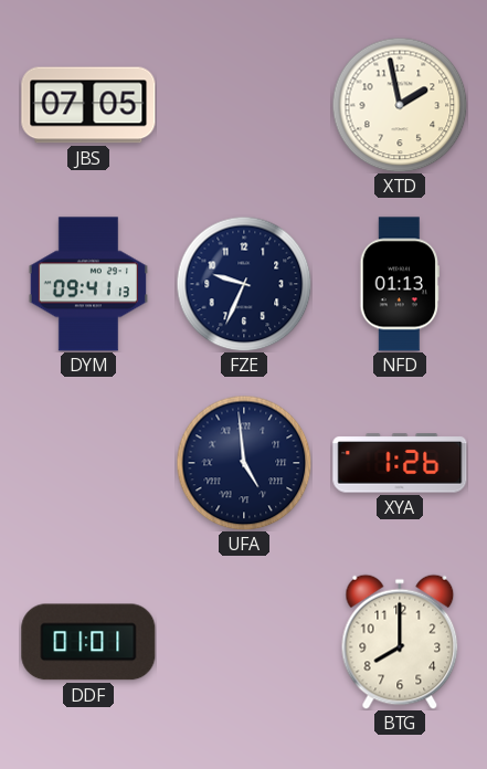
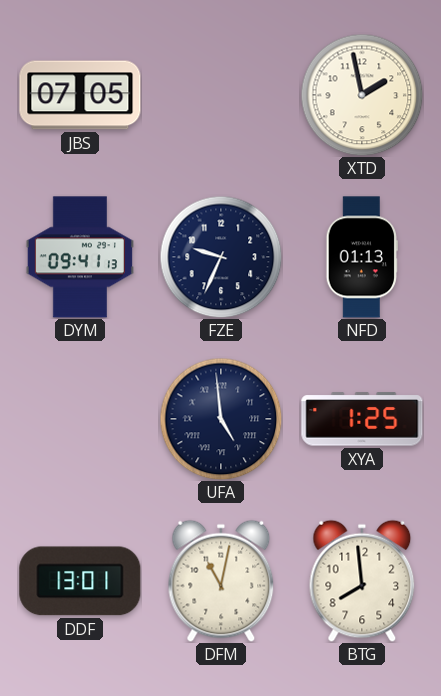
XYA: 1:26 -> 1:25 (362, 419)
DDF: 01:01 -> 13:01 (80, 581)
DFM: none -> 11:02 (221, 581)
BTG: 8:00 -> 7:59 (362, 581)
